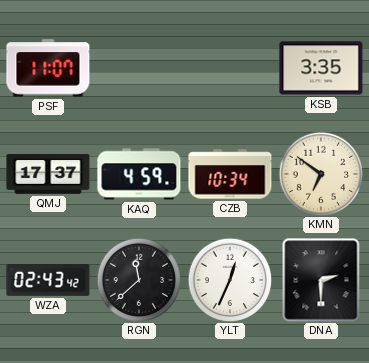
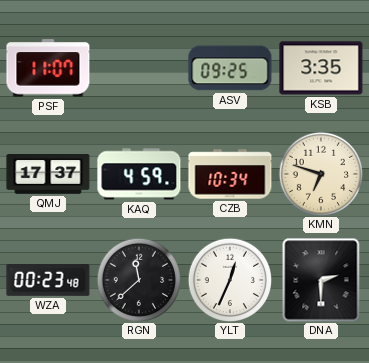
ASV: none -> 09:25 (230, 68)
KMN: 6:51 -> 6:48 (320, 173)
WZA: 02:43 -> 00:23 (48, 281)
